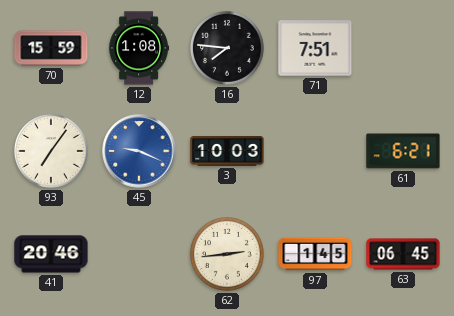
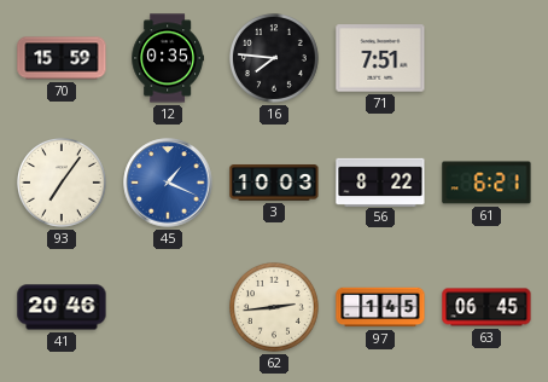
12: 1:08 -> 0:35 (167, 58)
45: 9:19 -> 1:19 (168, 183)
56: none -> 8:22 (380, 181)
